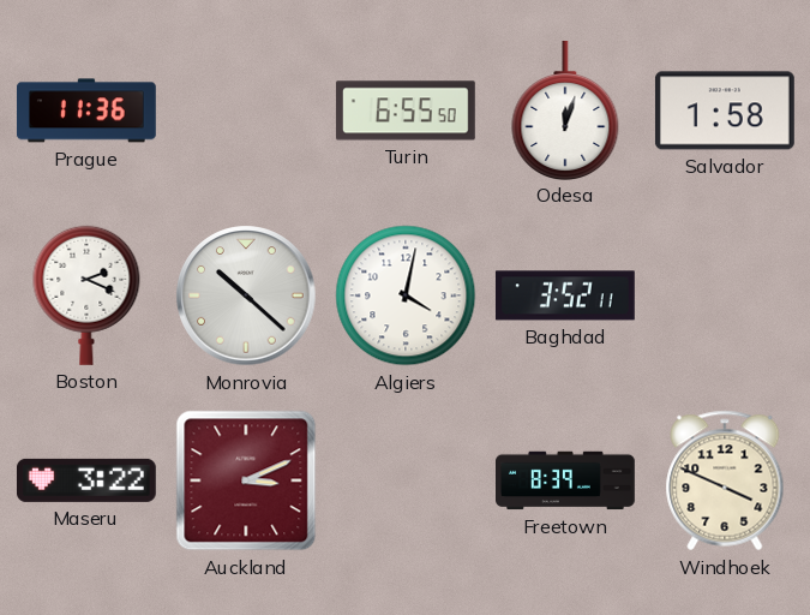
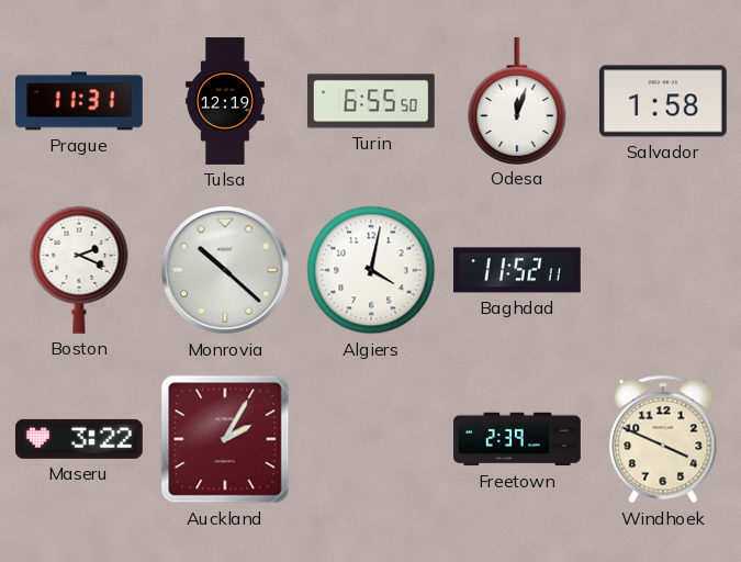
Prague: 11:36 -> 11:31 (79, 101)
Tulsa: none -> 12:19 (225, 101)
Baghdad: 3:52 -> 11:52 (517, 270)
Auckland: 3:11 -> 2:05 (225, 439)
Freetown: 8:39 -> 2:39 (518, 439)
